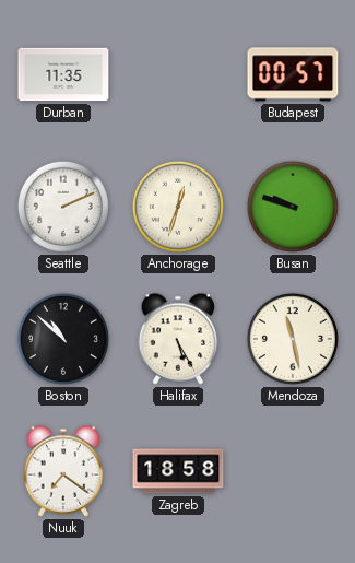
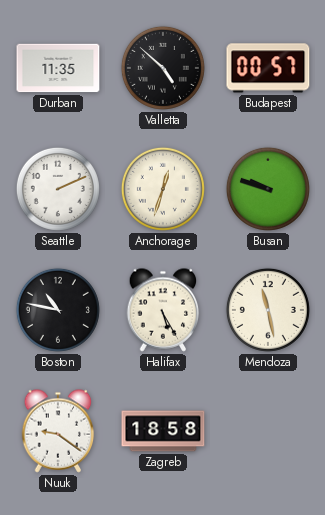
Valletta: none -> 4:52 (163, 68)
Boston: 10:52 -> 10:47 (58, 310)
Nuuk: 7:21 -> 9:21 (58, 431)
